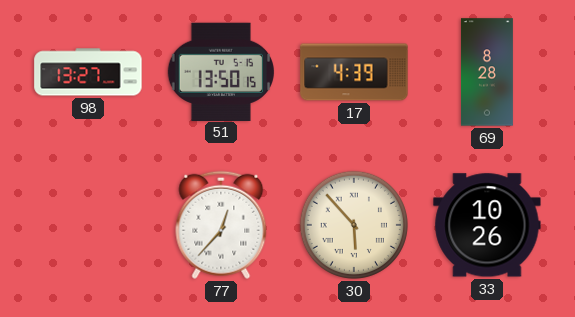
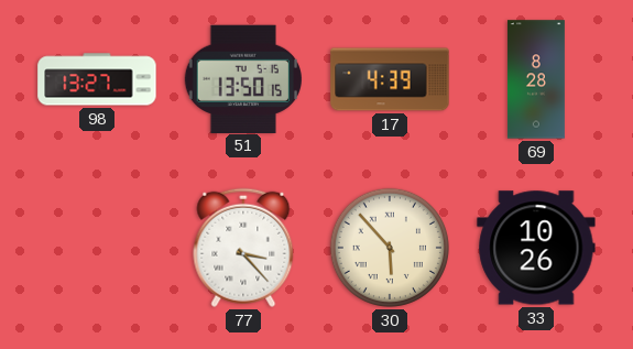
77: 12:37 -> 3:23 (243, 248)
